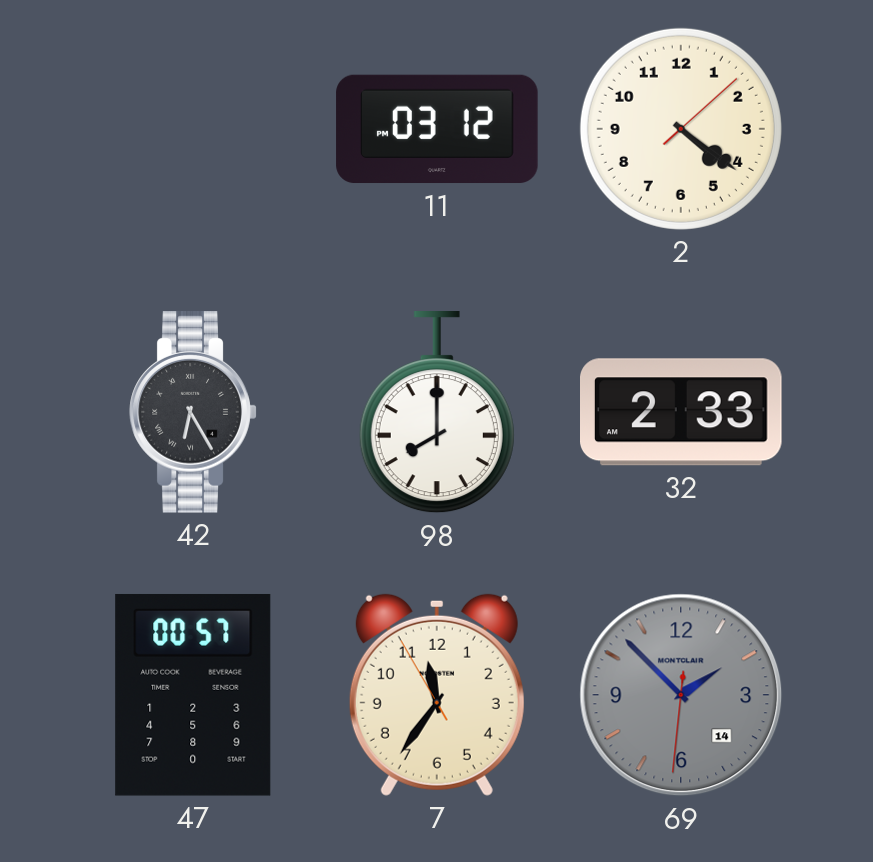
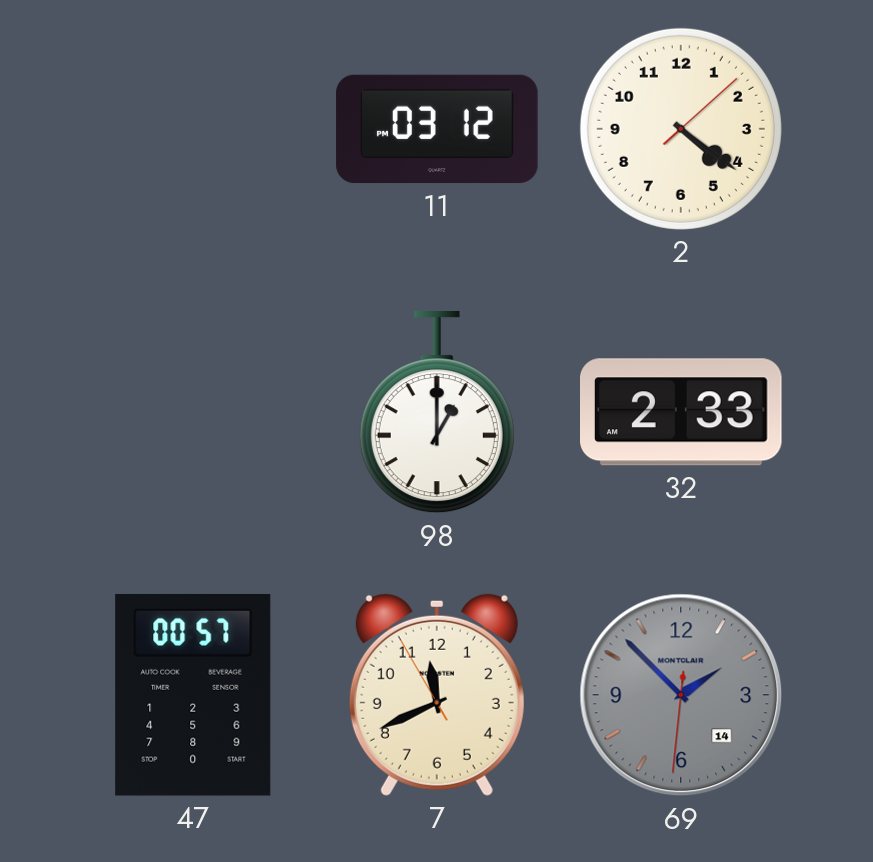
42: 6:25 -> none (193, 412)
98: 8:00 -> 1:00 (437, 413)
7: 11:35 -> 11:40 (437, 695)
